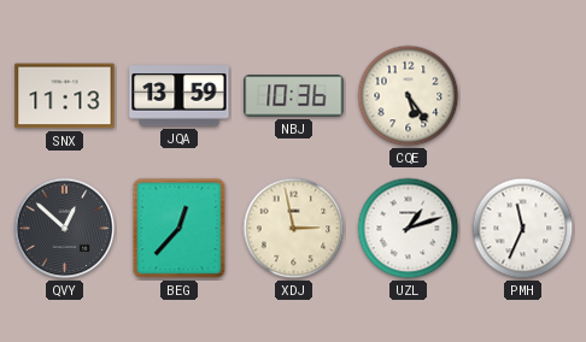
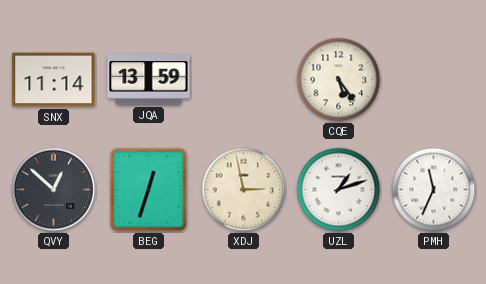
SNX: 11:13 -> 11:14 (54, 80)
NBJ: 10:36 -> none (294, 96)
BEG: 12:37 -> 12:33 (149, 190)
